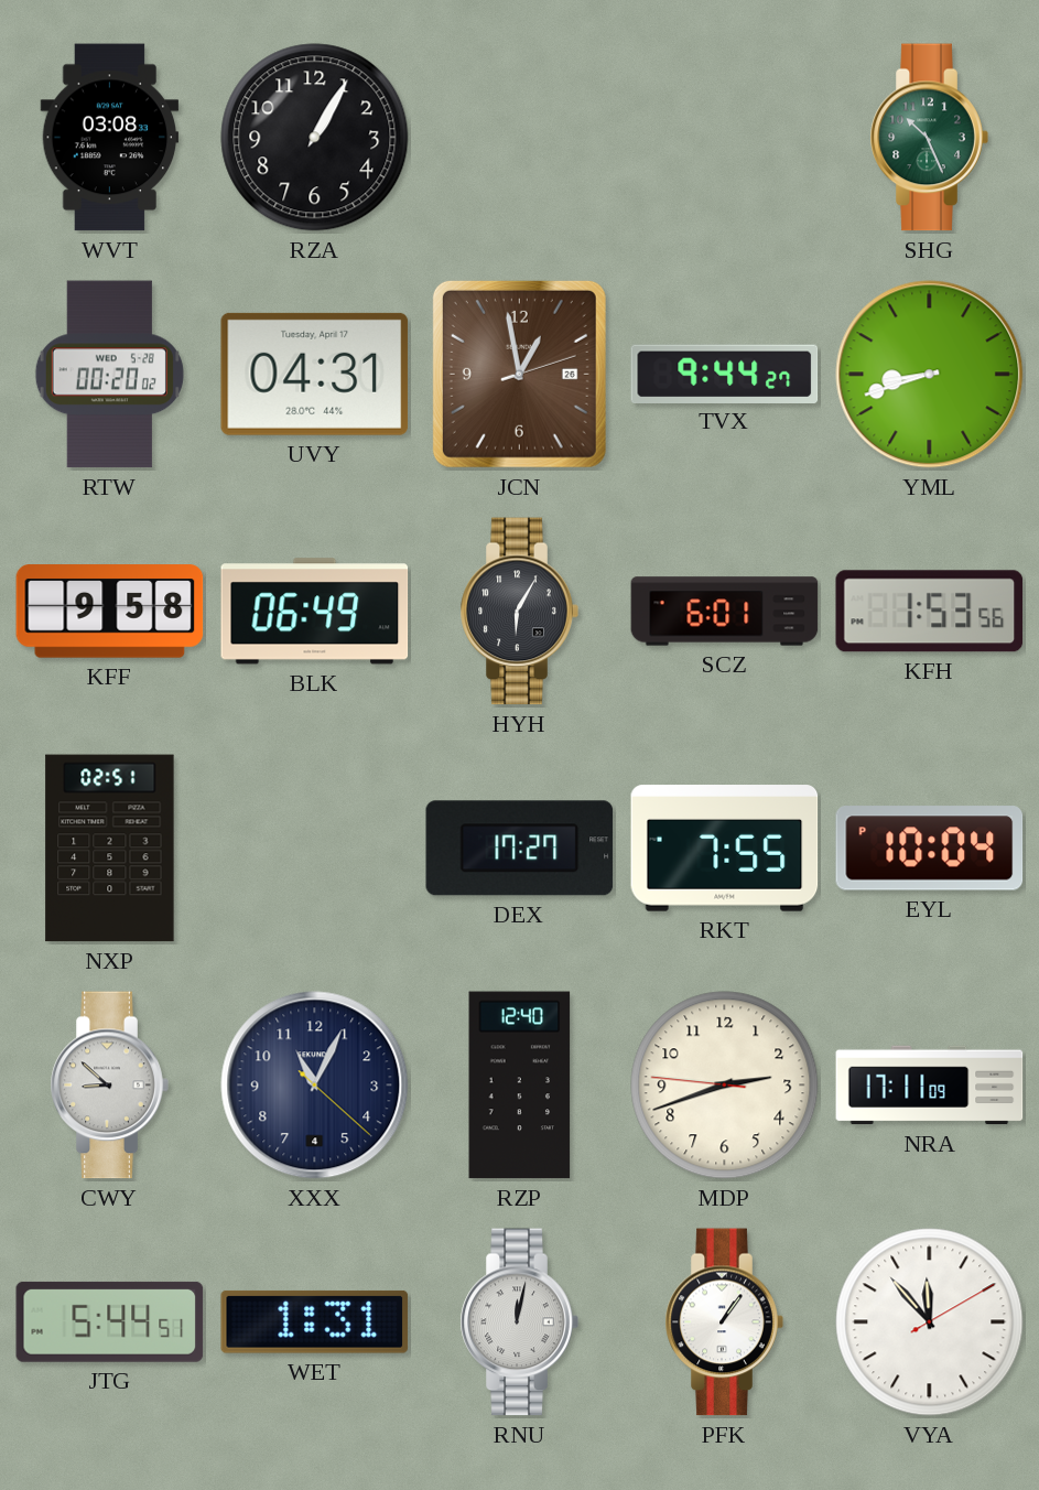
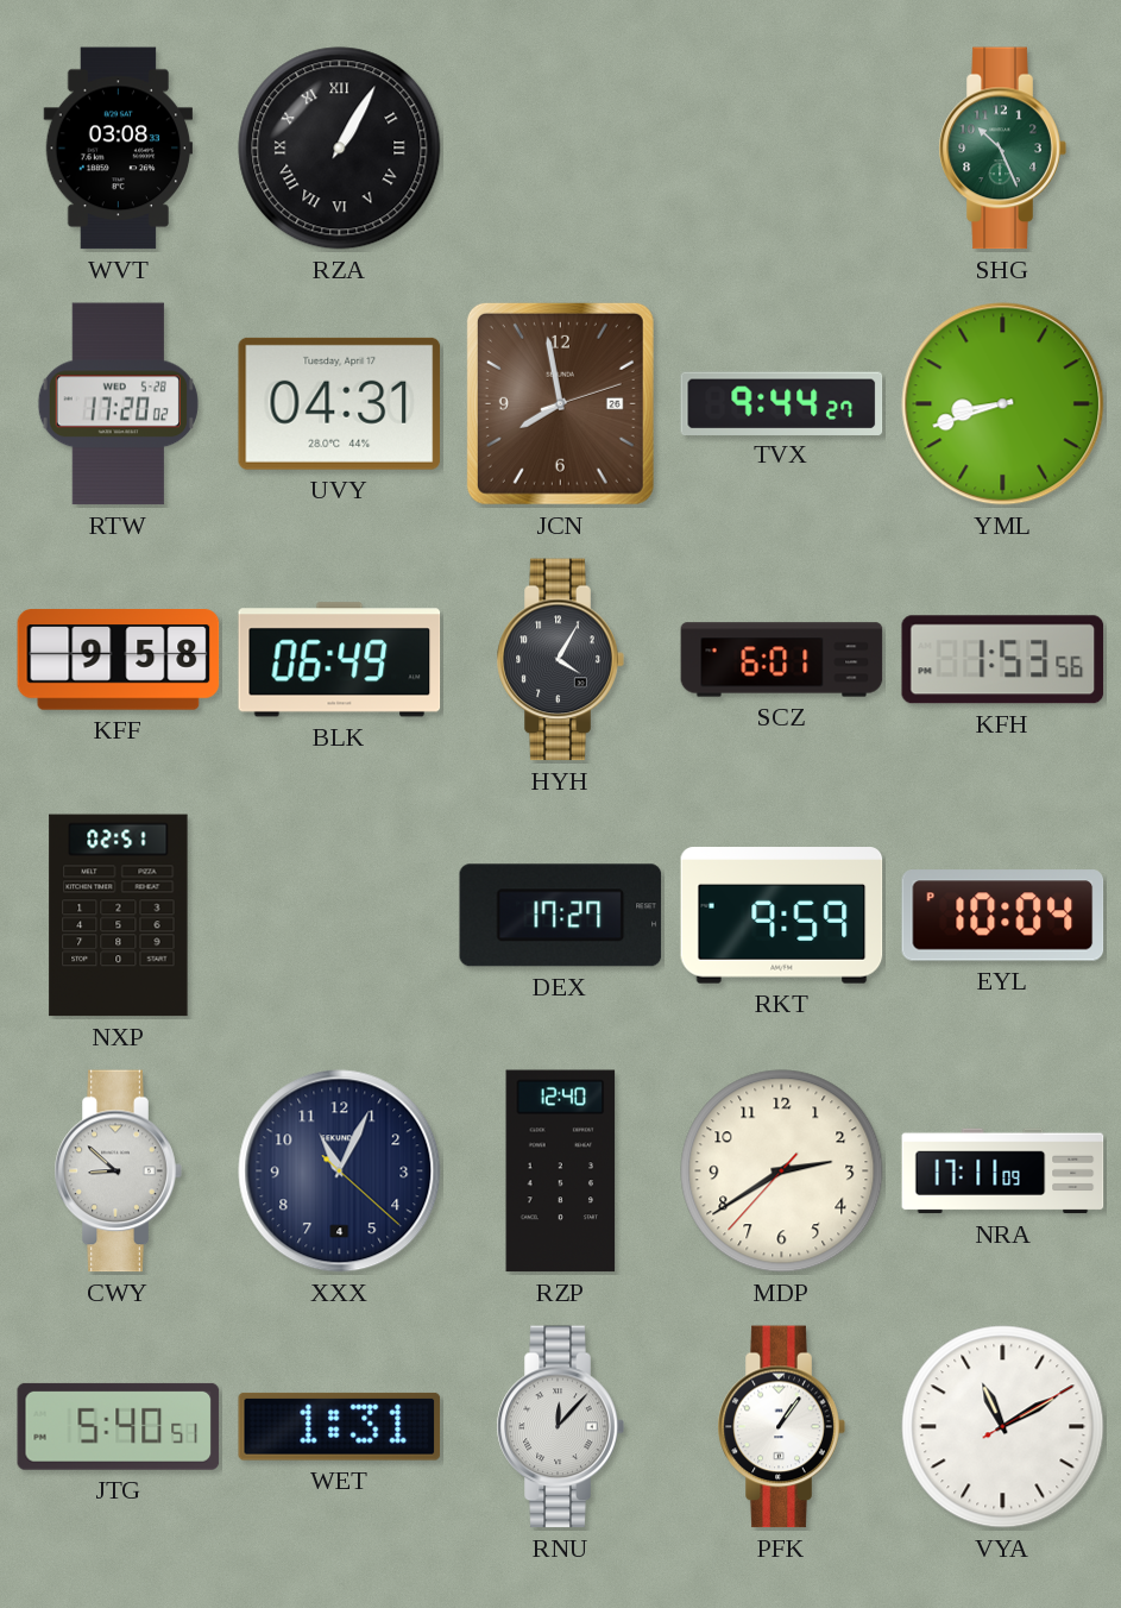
RZA numerals: Arabic -> Roman (340, 149)
RTW: 00:20 -> 17:20 (118, 404)
JCN: 12:58 -> 7:58 (560, 403)
HYH: 6:05 -> 4:05 (560, 660)
RKT: 7:55 -> 9:59 (782, 916)
MDP: 2:41 -> 2:39 (782, 1172)
JTG: 5:44 -> 5:40 (119, 1426)
RNU: 12:02 -> 12:07 (560, 1427)
VYA: 11:53 -> 11:10 (1003, 1427)
